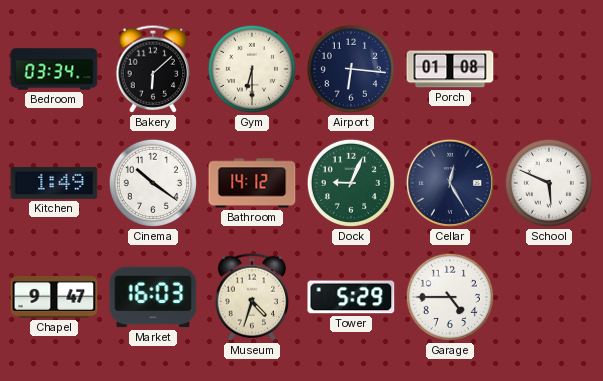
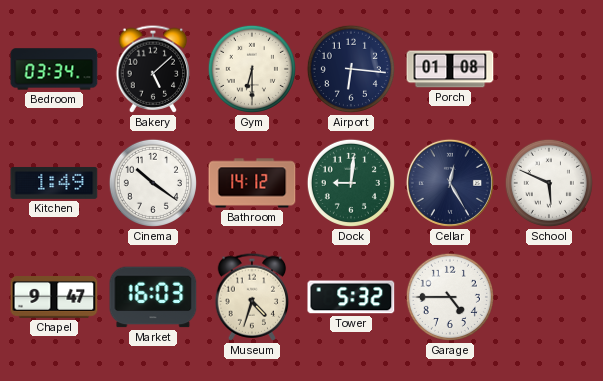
Bakery: 6:08 -> 5:08 (153, 69)
Dock: 9:04 -> 9:01 (351, 183)
Tower: 5:29 -> 5:32 (351, 297)
